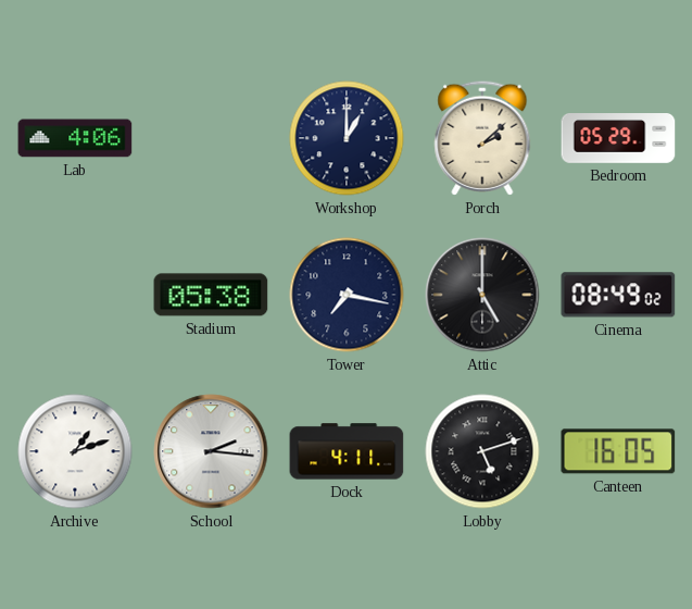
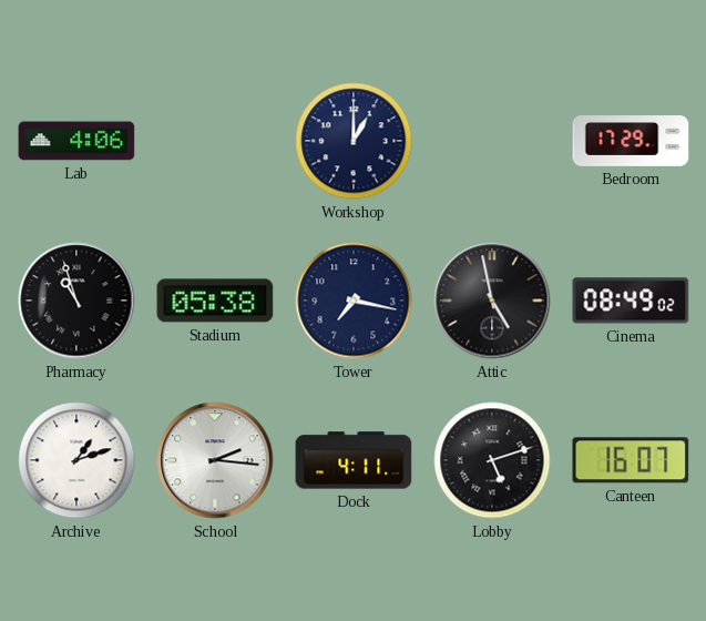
Porch: 2:08 -> none (482, 138)
Bedroom: 05:29 -> 17:29 (631, 142)
Pharmacy: none -> 10:57 (76, 301)
Attic: 5:00 -> 4:58 (492, 301)
Canteen: 16:05 -> 16:07 (631, 460)
